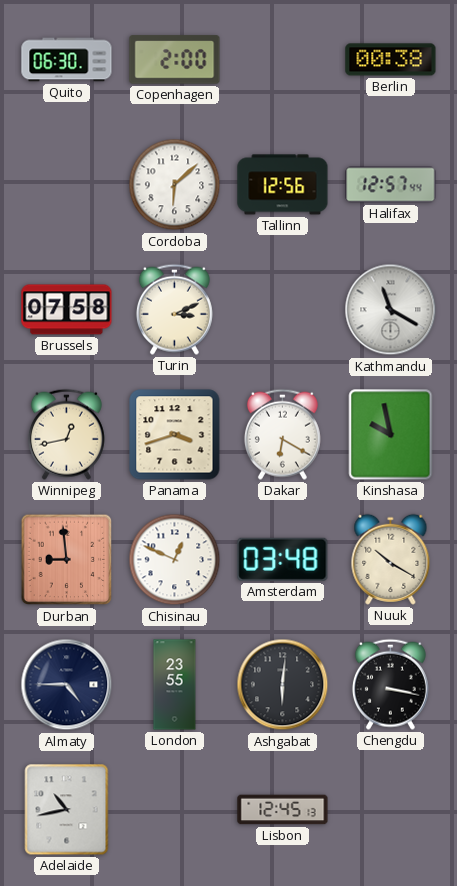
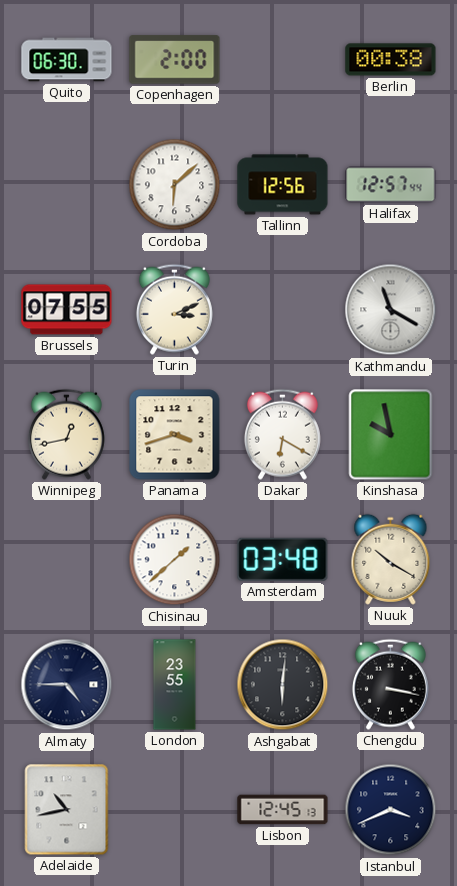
Brussels: 07:58 -> 07:55 (67, 310)
Durban: 8:59 -> none (67, 560)
Chisinau: 12:49 -> 1:38 (175, 560)
Istanbul: none -> 3:41 (391, 810)
